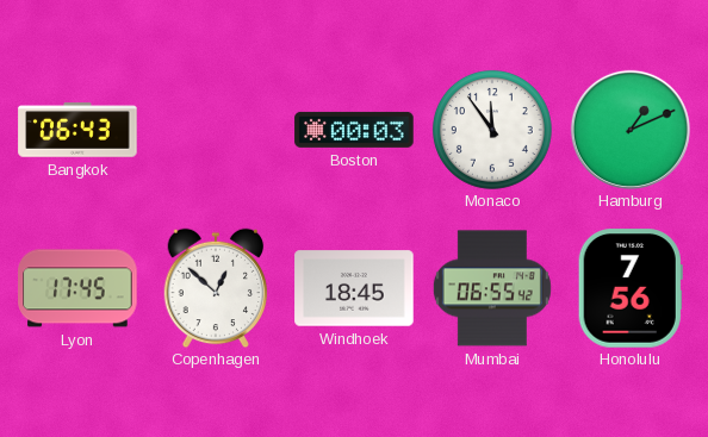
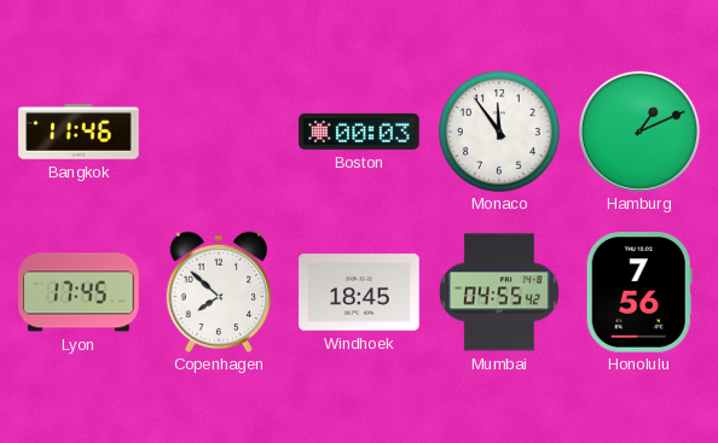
Bangkok: 06:43 -> 11:46 (79, 132)
Copenhagen: 12:52 -> 7:52 (219, 292)
Mumbai: 06:55 -> 04:55 (499, 292)
